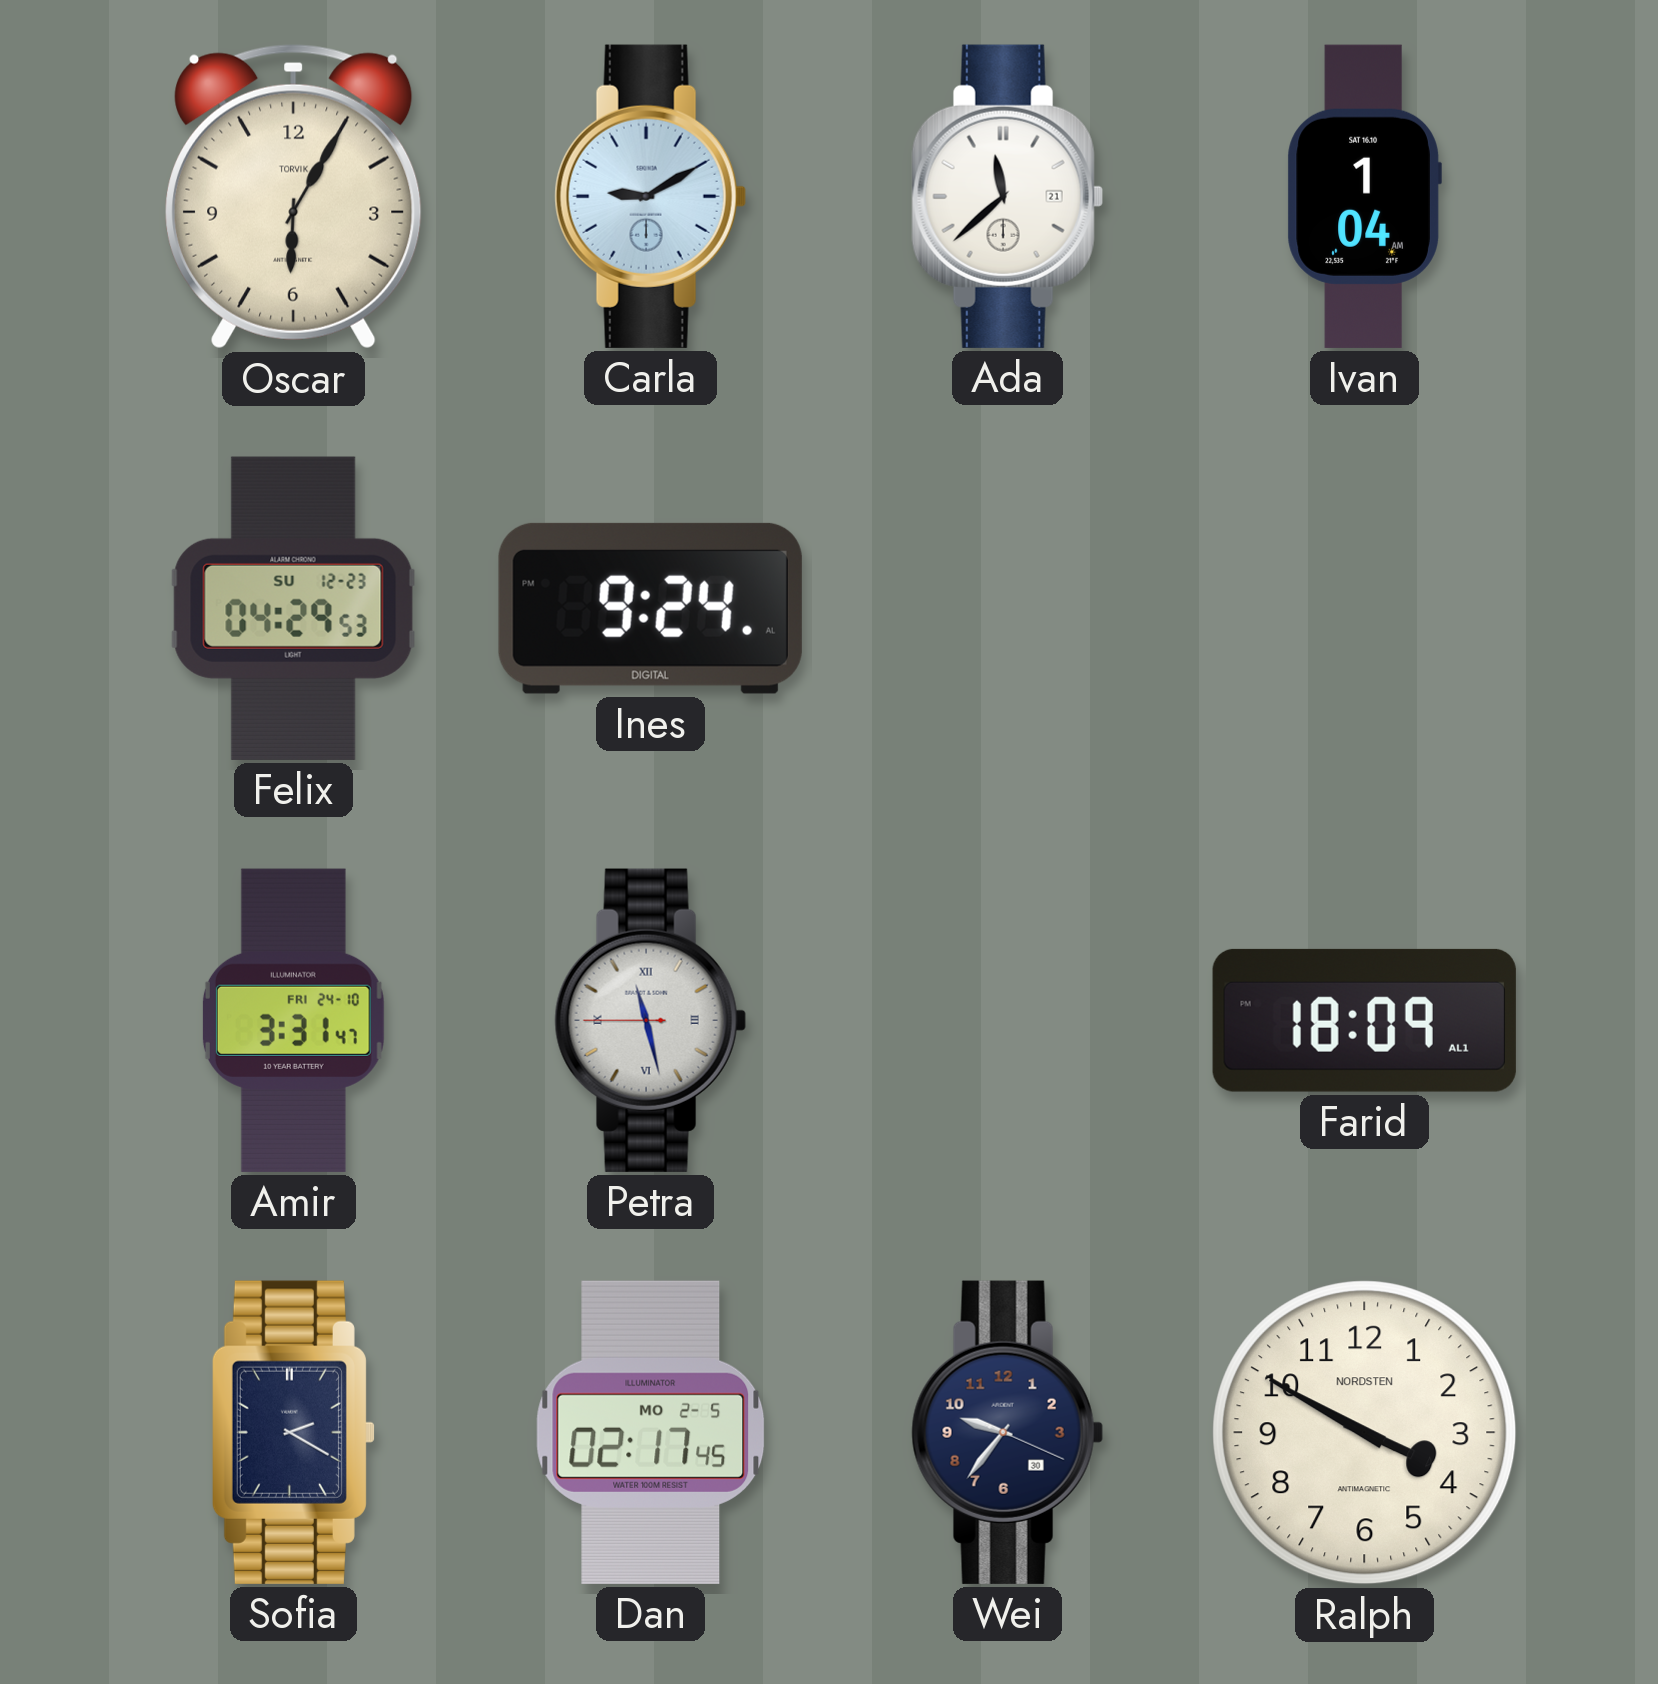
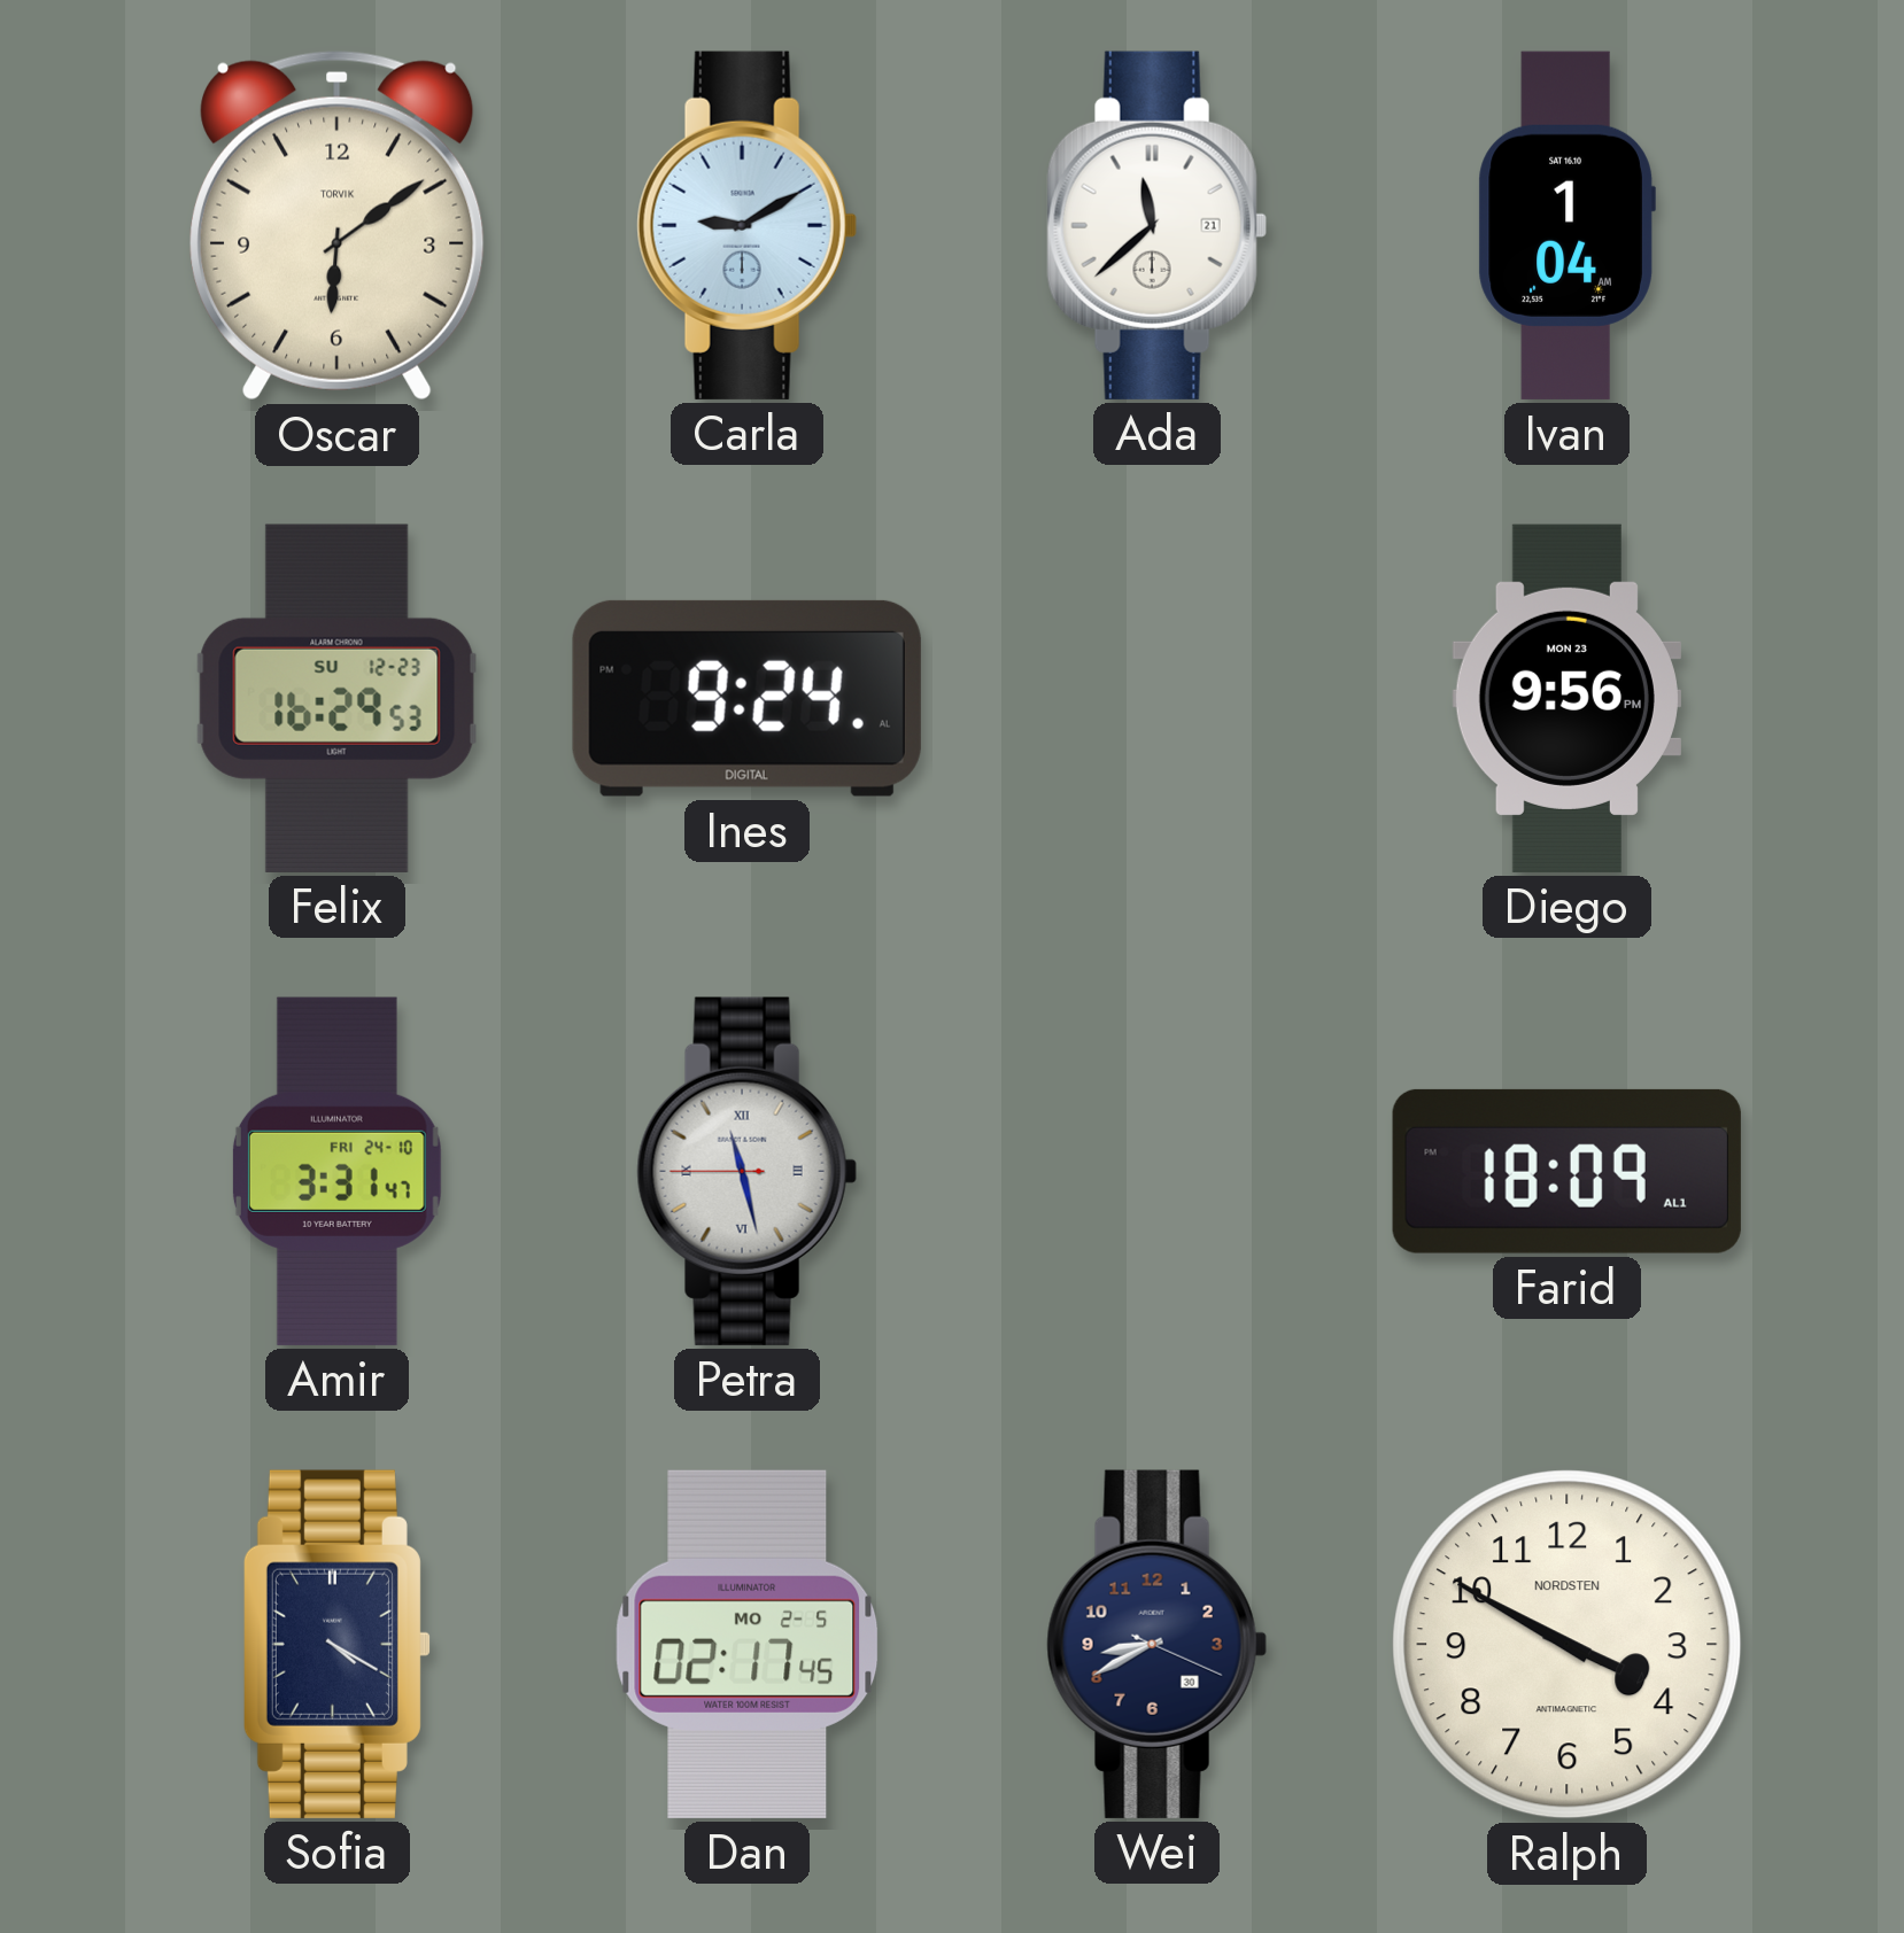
Oscar: 6:05 -> 6:09 (338, 226)
Felix: 04:29 -> 16:29 (338, 698)
Diego: none -> 9:56 (1566, 698)
Sofia: 2:20 -> 4:20 (336, 1644)
Wei: 9:36 -> 8:40 (1156, 1644)
